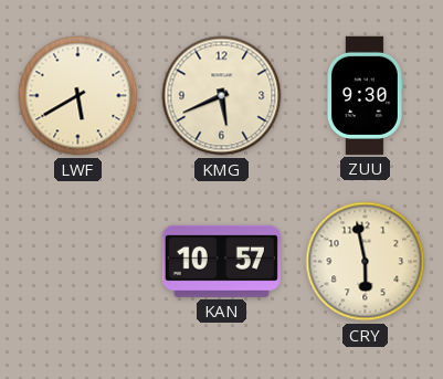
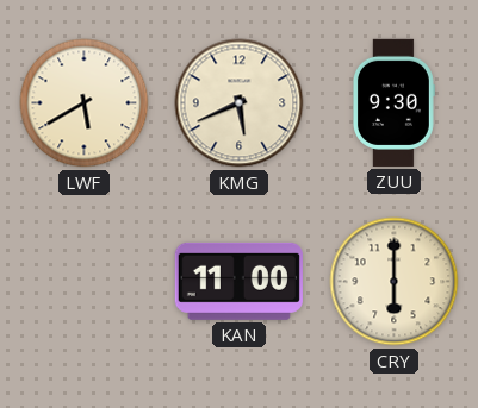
KAN: 10:57 -> 11:00 (238, 281)
CRY: 5:58 -> 6:00 (395, 282)
